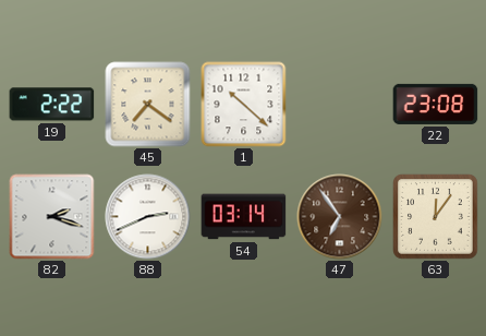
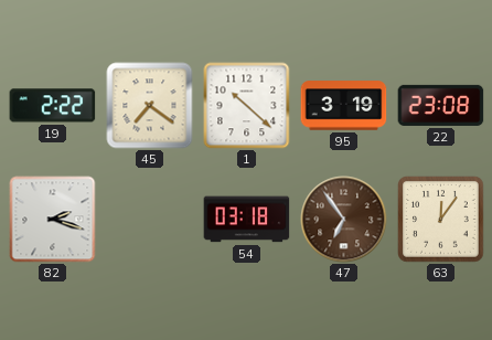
95: none -> 3:19 (344, 106)
88: 2:41 -> none (148, 217)
54: 03:14 -> 03:18 (247, 220)
